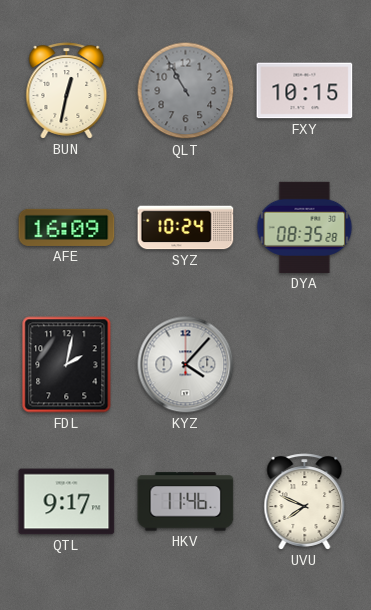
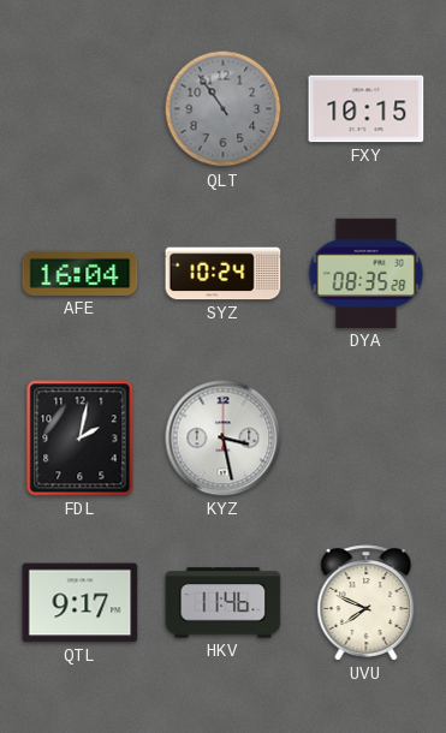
BUN: 12:32 -> none (67, 91)
QLT: 10:55 -> 10:54 (224, 109)
AFE: 16:09 -> 16:04 (81, 273)
KYZ: 4:07 -> 3:28 (224, 439)
